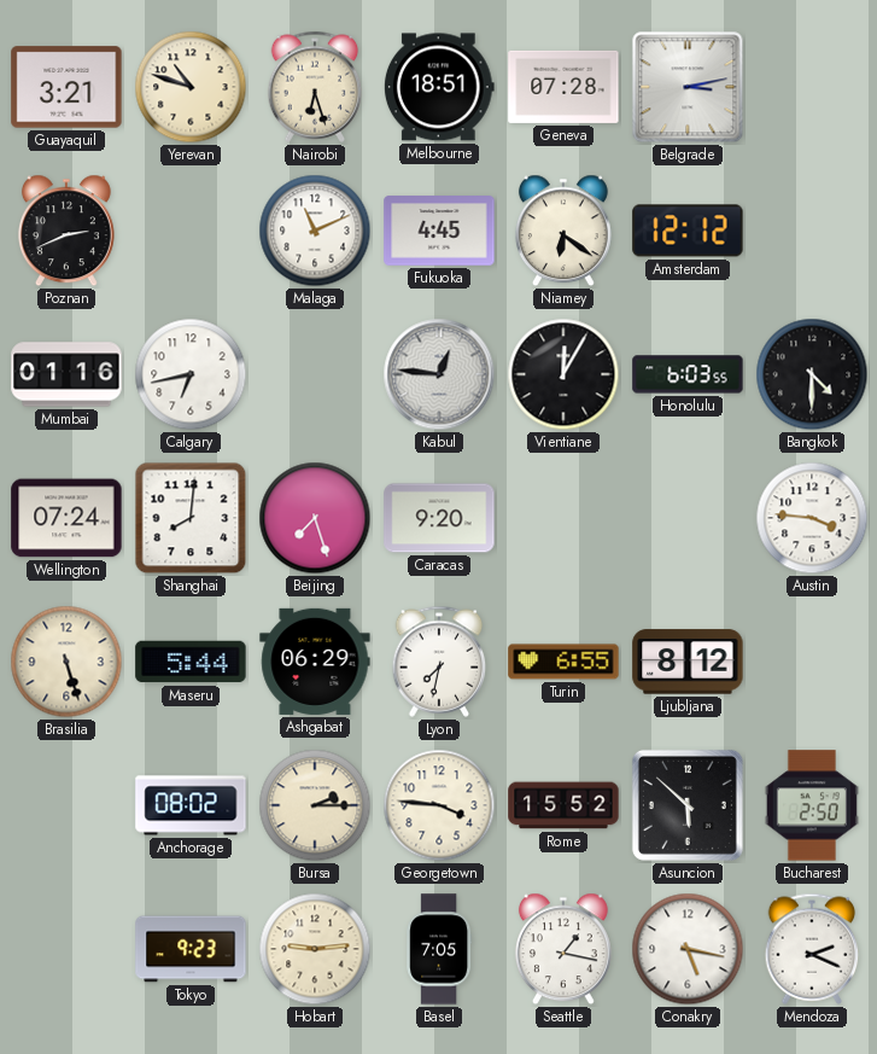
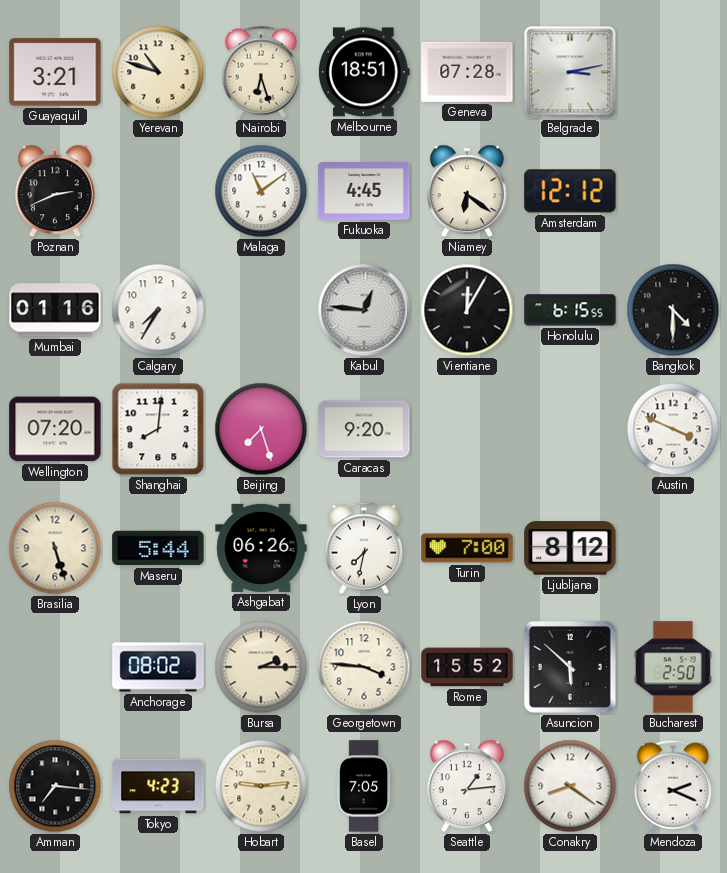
Malaga: 11:11 -> 11:09 (261, 191)
Calgary: 6:43 -> 7:35 (158, 310)
Honolulu: 6:03 -> 6:15 (570, 310)
Wellington: 07:24 -> 07:20 (55, 429)
Austin: 3:46 -> 3:49 (673, 429)
Ashgabat: 06:29 -> 06:26 (261, 548)
Turin: 6:55 -> 7:00 (467, 548)
Amman: none -> 7:16 (55, 786)
Tokyo: 9:23 -> 4:23 (158, 786)
Seattle: 1:17 -> 1:14 (467, 786)
Conakry: 5:17 -> 8:21 (570, 786)
